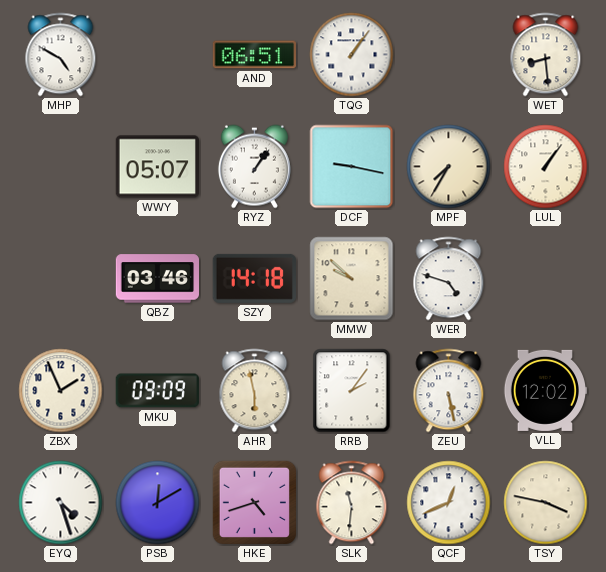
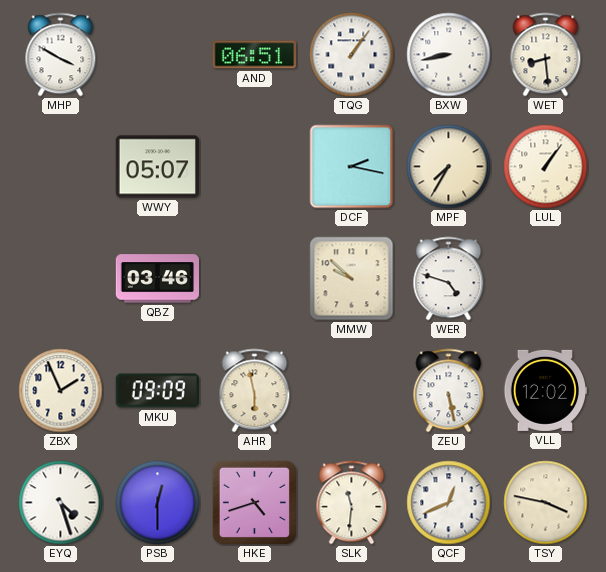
MHP: 4:50 -> 3:50 (61, 55)
BXW: none -> 8:43 (449, 55)
RYZ: 1:06 -> none (254, 167)
DCF: 9:17 -> 2:17 (352, 167)
SZY: 14:18 -> none (254, 278)
RRB: 2:06 -> none (352, 391)
PSB: 12:10 -> 12:30 (158, 503)
